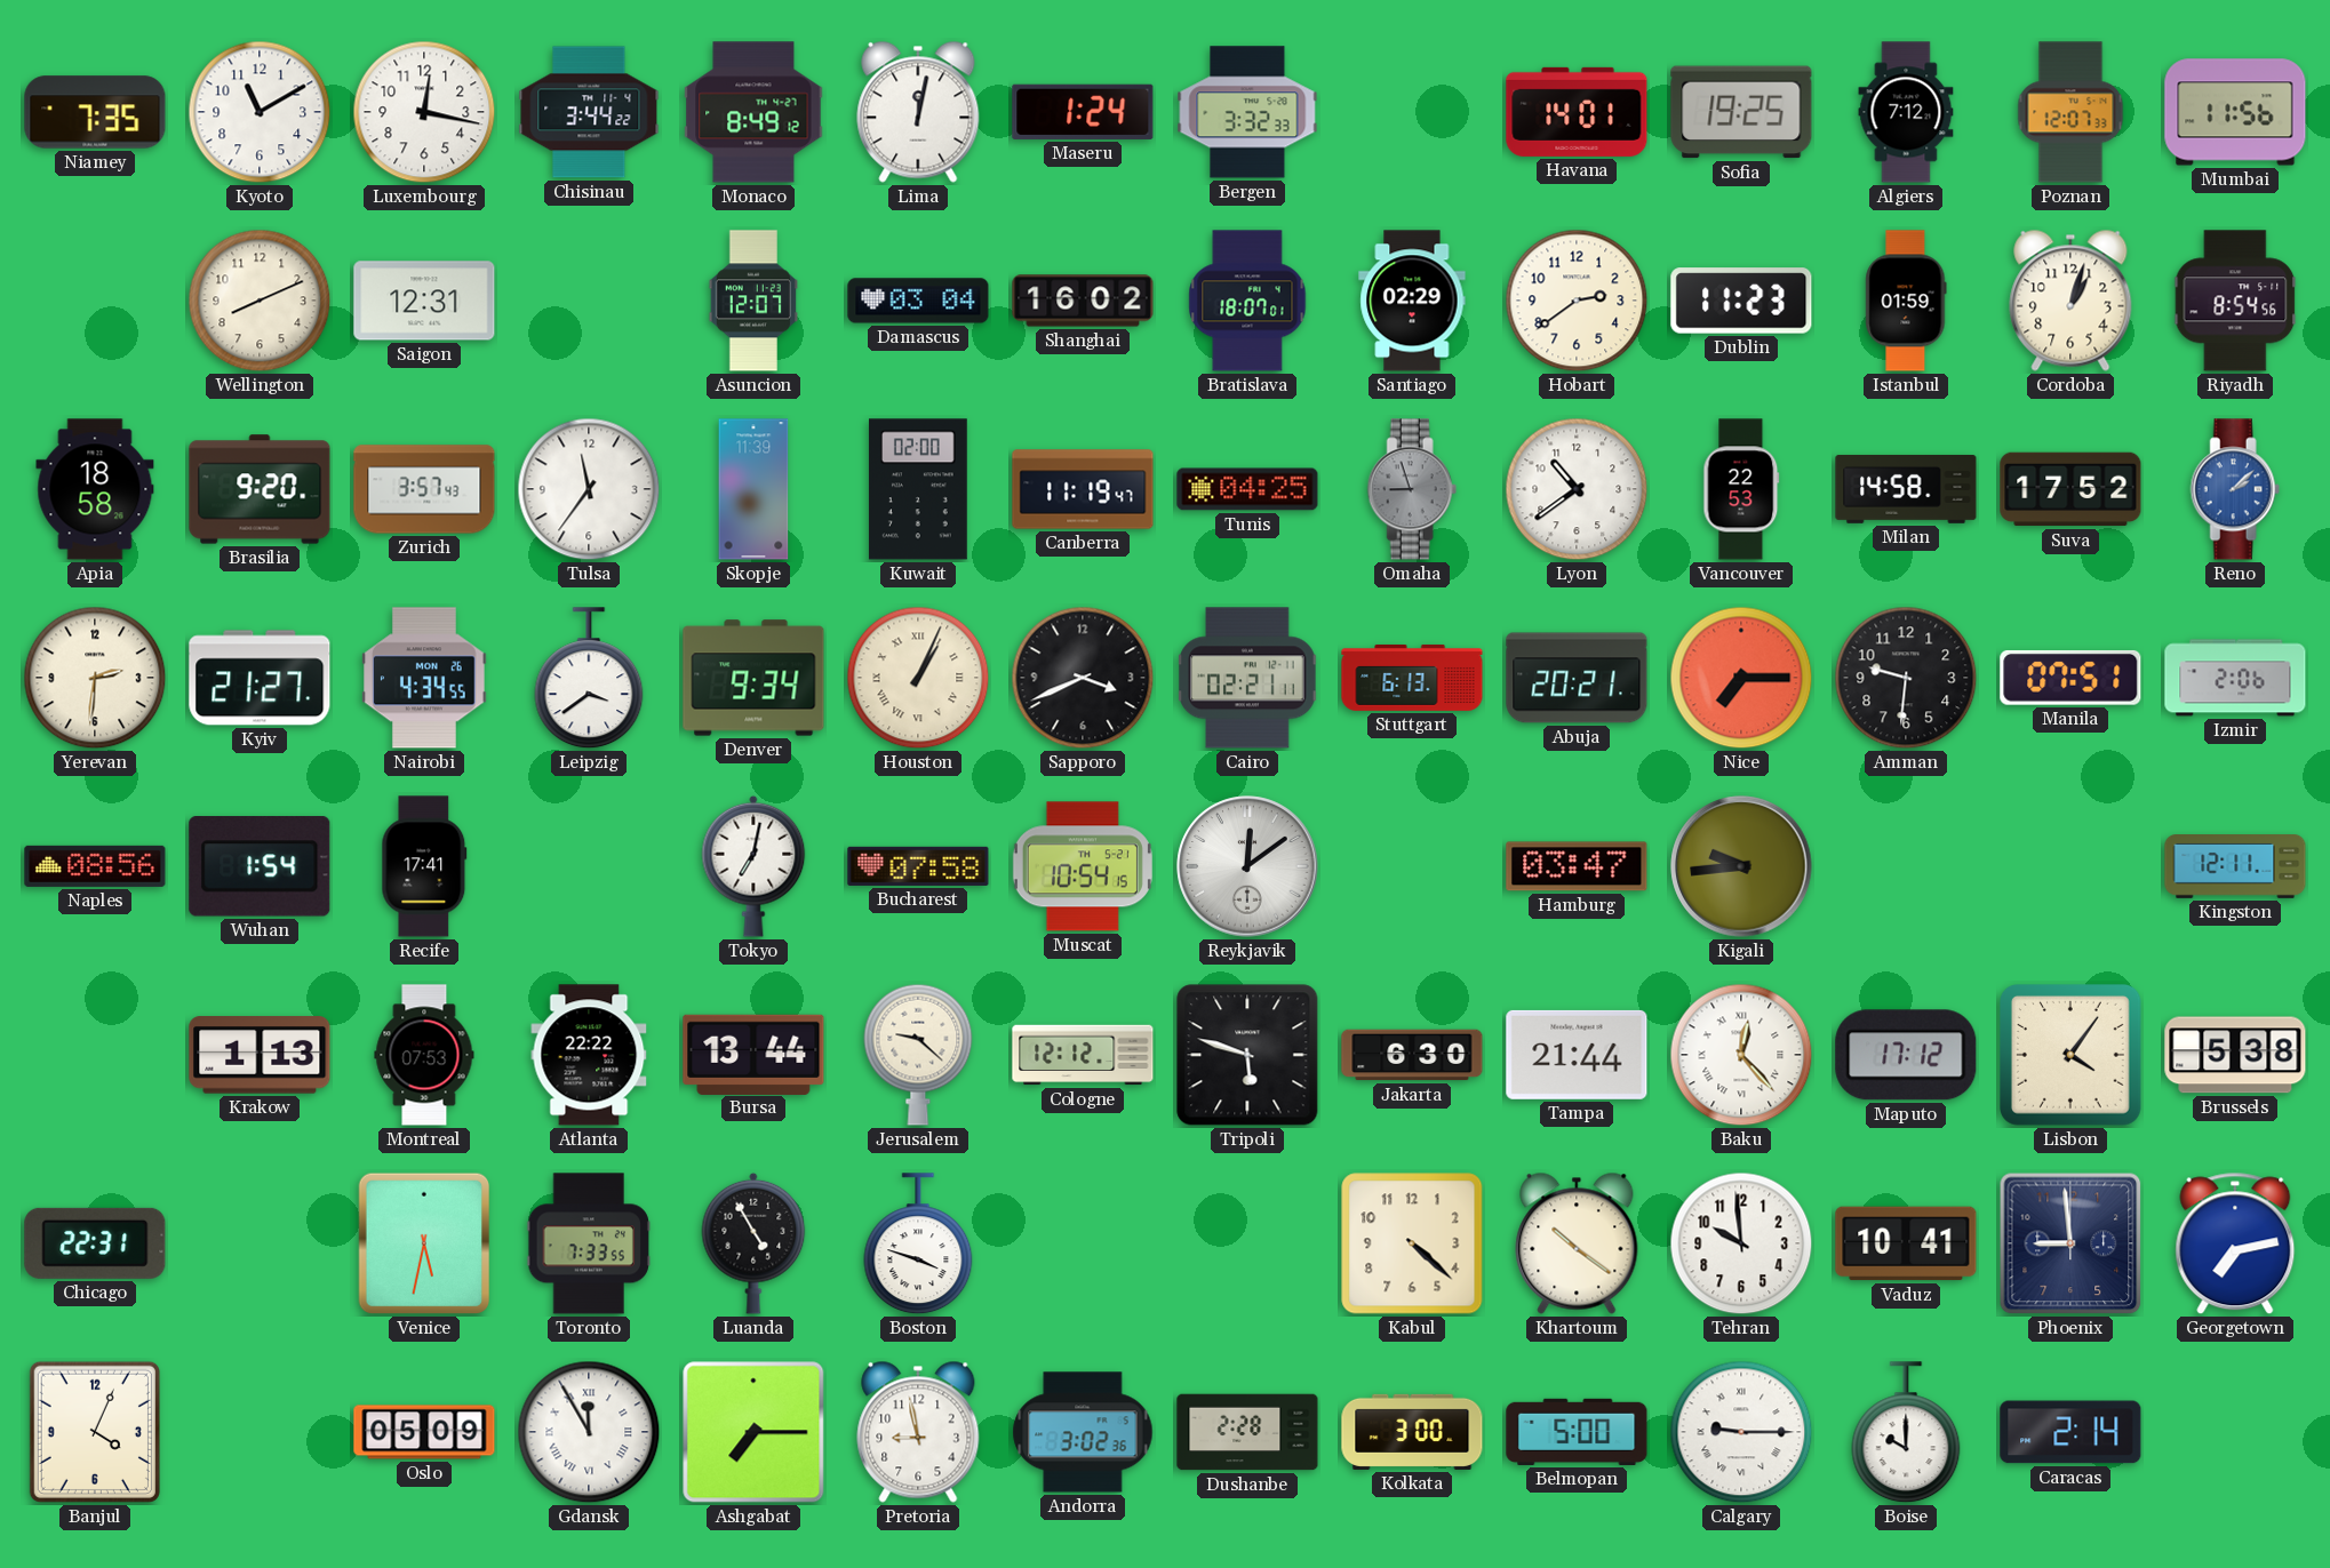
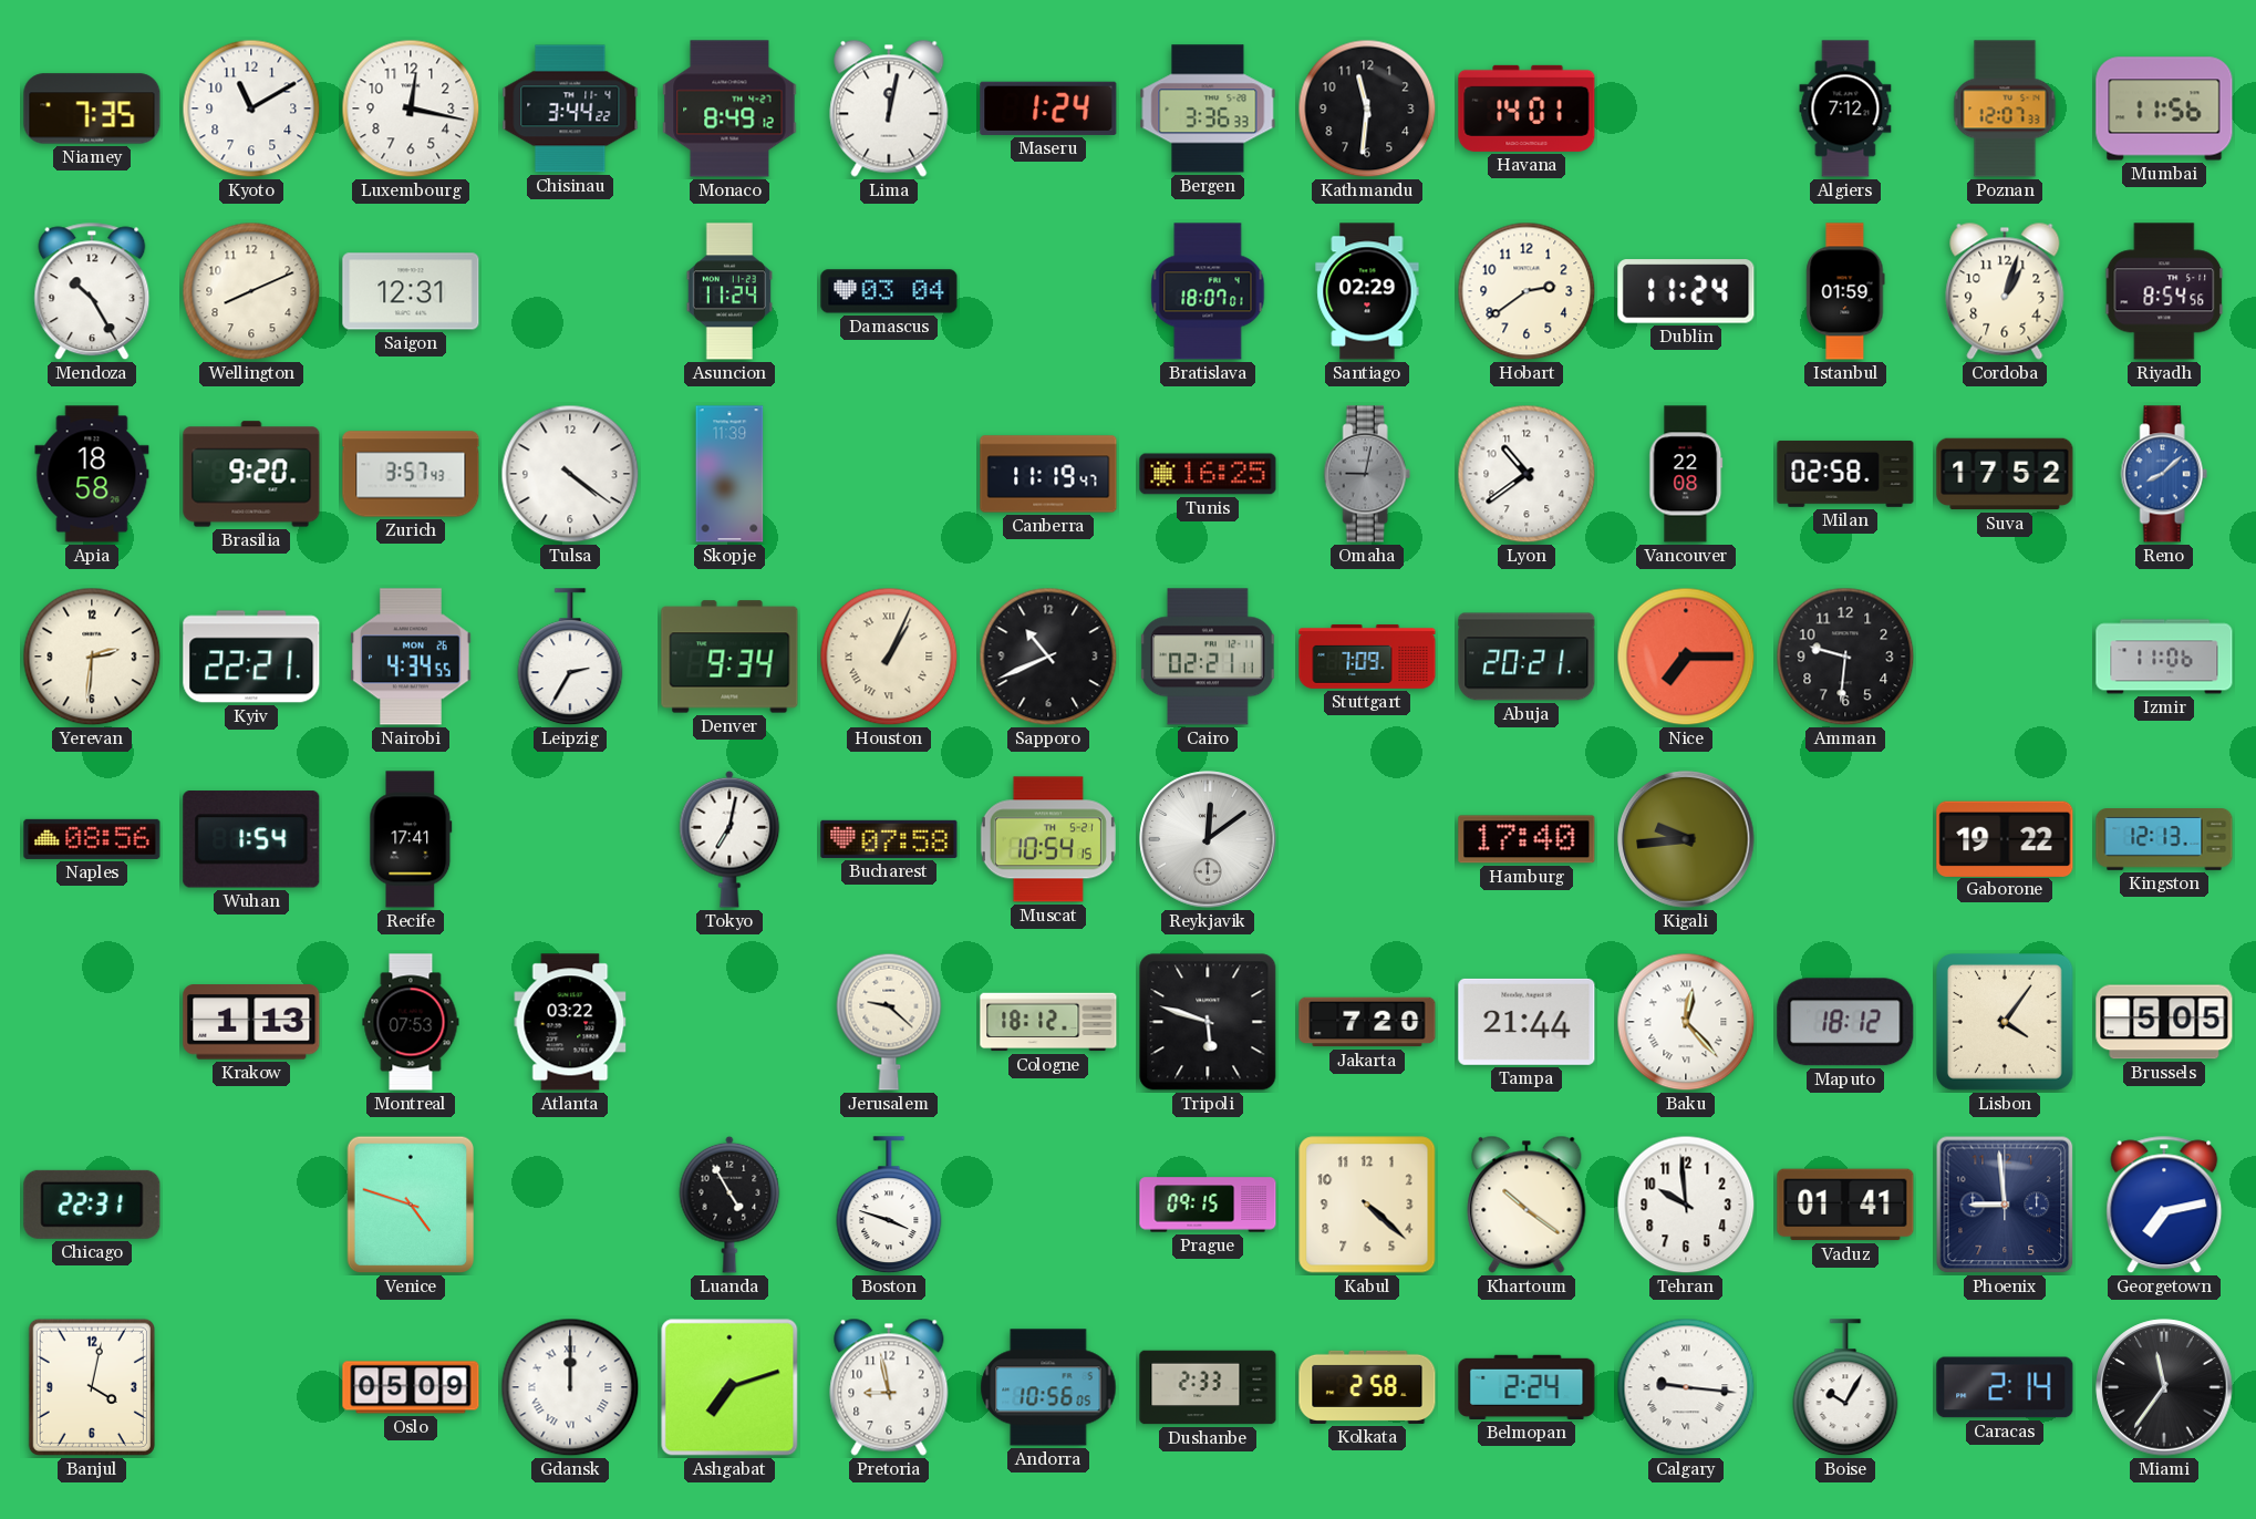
Bergen: 3:32 -> 3:36 (1208, 108)
Kathmandu: none -> 11:31 (1367, 108)
Sofia: 19:25 -> none (1741, 112)
Mendoza: none -> 10:25 (92, 291)
Asuncion: 12:07 -> 11:24 (729, 291)
Shanghai: 16:02 -> none (1083, 301)
Dublin: 11:23 -> 11:24 (1686, 291)
Tulsa: 11:36 -> 4:21 (570, 474)
Kuwait: 02:00 -> none (918, 489)
Tunis: 04:25 -> 16:25 (1208, 474)
Omaha: 8:57 -> 9:02 (1367, 474)
Vancouver: 22:53 -> 22:08 (1686, 474)
Milan: 14:58 -> 02:58 (1845, 474)
Reno: 2:08 -> 8:08 (2164, 474)
Kyiv: 21:27 -> 22:21 (251, 657)
Leipzig: 3:39 -> 2:35 (570, 658)
Sapporo: 3:41 -> 10:41 (1048, 657)
Stuttgart: 6:13 -> 7:09 (1367, 657)
Manila: 07:51 -> none (2070, 678)
Izmir: 2:06 -> 11:06 (2164, 657)
Hamburg: 03:47 -> 17:40 (1527, 839)
Gaborone: none -> 19:22 (2005, 838)
Kingston: 12:11 -> 12:13 (2164, 840)
Atlanta: 22:22 -> 03:22 (570, 1022)
Bursa: 13:44 -> none (753, 1054)
Cologne: 12:12 -> 18:12 (1048, 1022)
Jakarta: 6:30 -> 7:20 (1367, 1022)
Maputo: 17:12 -> 18:12 (1845, 1022)
Brussels: 5:38 -> 5:05 (2164, 1022)
Venice: 5:32 -> 4:48 (411, 1205)
Toronto: 7:33 -> none (589, 1243)
Prague: none -> 09:15 (1208, 1205)
Vaduz: 10:41 -> 01:41 (1845, 1205)
Banjul: 4:04 -> 4:02 (92, 1387)
Gdansk: 11:55 -> 12:00 (570, 1387)
Ashgabat: 7:15 -> 7:12 (729, 1387)
Andorra: 3:02 -> 10:56 (1048, 1387)
Dushanbe: 2:28 -> 2:33 (1208, 1387)
Kolkata: 3:00 -> 2:58 (1367, 1387)
Belmopan: 5:00 -> 2:24 (1527, 1387)
Calgary: 9:15 -> 9:16 (1686, 1387)
Boise: 10:00 -> 10:05 (1845, 1388)
Miami: none -> 11:36 (2164, 1387)
